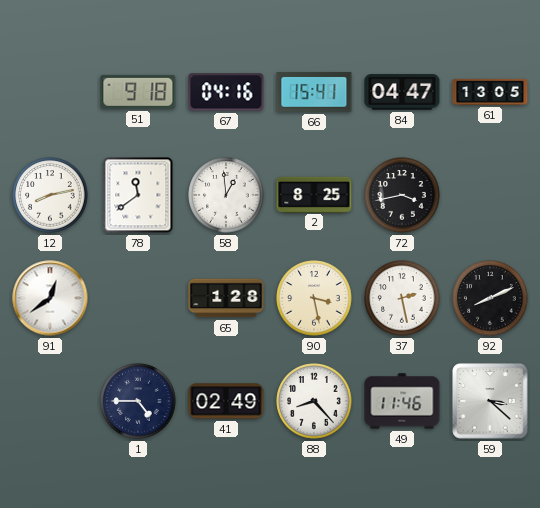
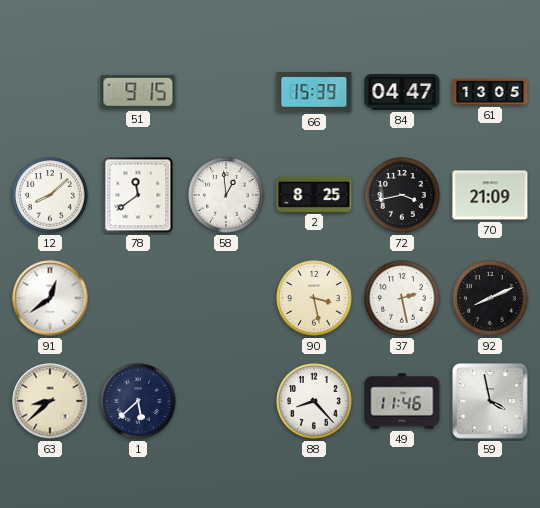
51: 9:18 -> 9:15 (138, 92)
67: 04:16 -> none (226, 92)
66: 15:41 -> 15:39 (314, 92)
12: 8:13 -> 8:08 (50, 195)
70: none -> 21:09 (490, 195)
65: 1:28 -> none (226, 298)
63: none -> 8:38 (50, 401)
1: 4:45 -> 5:38 (138, 401)
41: 02:49 -> none (226, 401)
59: 3:22 -> 3:58 (490, 401)
